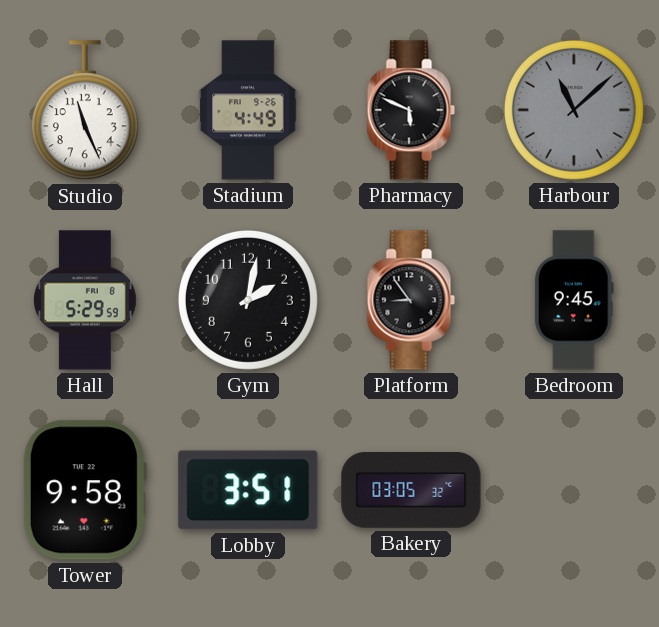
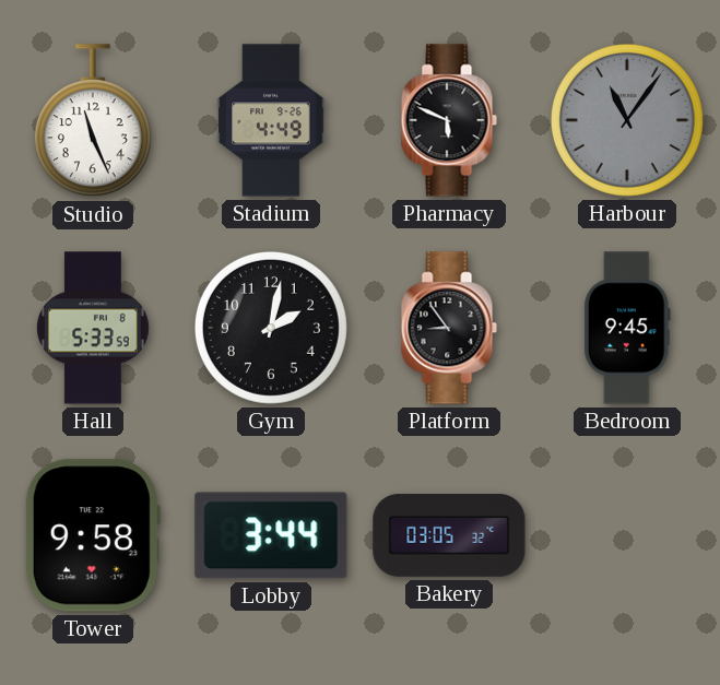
Harbour: 11:08 -> 11:06 (627, 120)
Hall: 5:29 -> 5:33 (94, 328)
Lobby: 3:51 -> 3:44 (271, 535)
